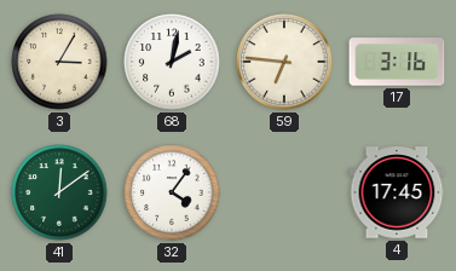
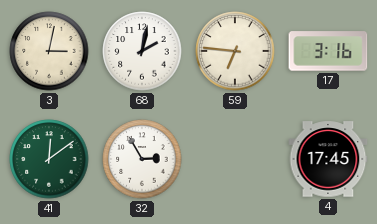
3: 3:05 -> 3:02 (49, 51)
32: 4:06 -> 2:55 (142, 159)
